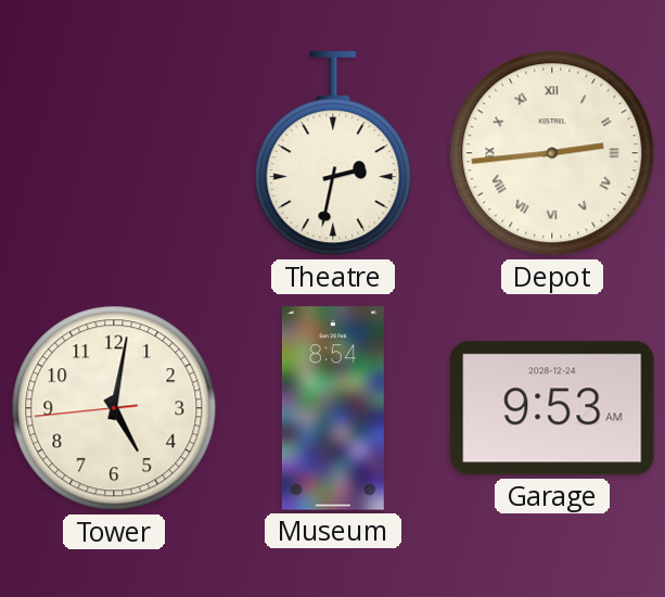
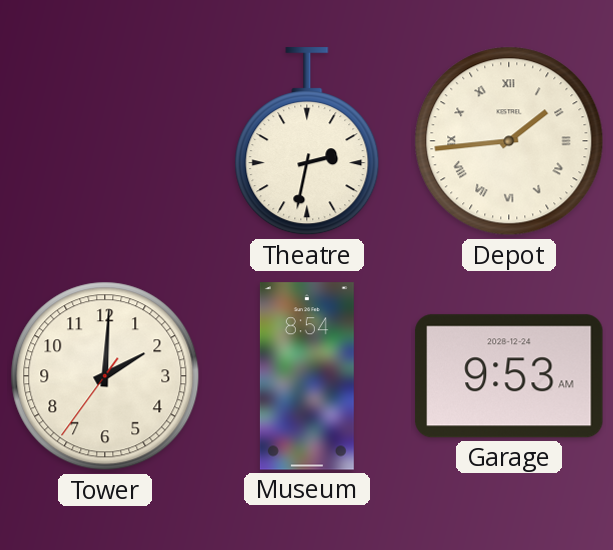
Depot: 2:44 -> 1:44 (509, 141)
Tower: 5:01 -> 2:00 (105, 376)
